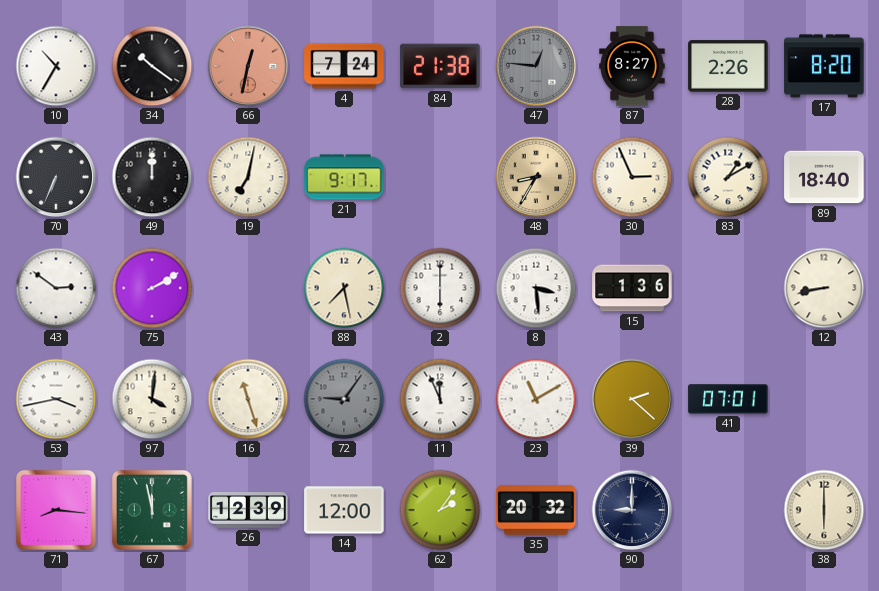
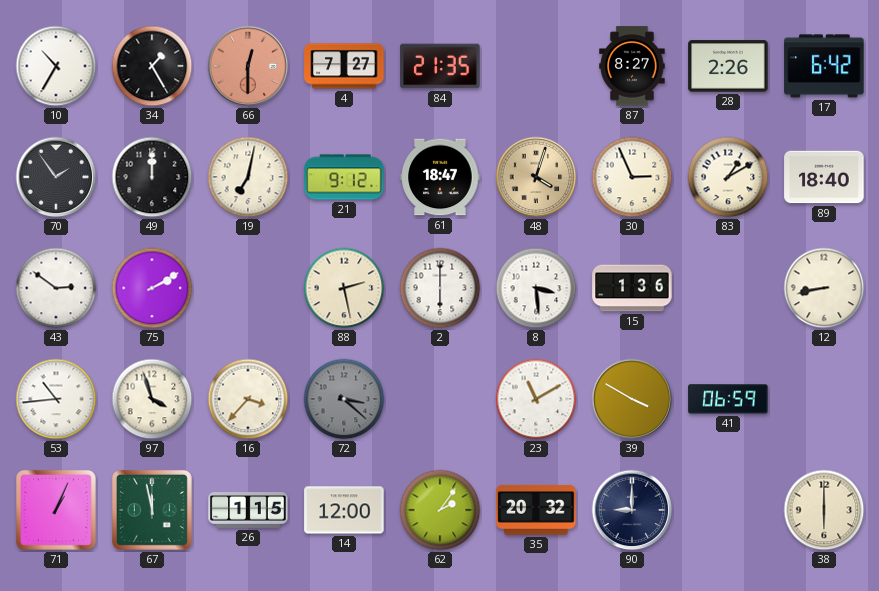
34: 10:21 -> 1:25 (152, 66)
66: 12:32 -> 12:30 (248, 66)
4: 7:24 -> 7:27 (344, 66)
84: 21:38 -> 21:35 (440, 66)
47: 12:46 -> none (536, 66)
17: 8:20 -> 6:42 (824, 66)
70: 6:34 -> 1:54 (56, 177)
21: 9:17 -> 9:12 (344, 177)
61: none -> 18:47 (440, 177)
48: 8:35 -> 4:03 (536, 177)
88: 7:28 -> 2:28 (344, 288)
53: 3:43 -> 10:44 (56, 399)
97: 4:01 -> 3:57 (152, 399)
16: 11:27 -> 3:37 (248, 399)
72: 9:06 -> 3:22 (344, 399)
11: 11:56 -> none (440, 399)
39: 2:22 -> 3:50 (632, 399)
41: 07:01 -> 06:59 (728, 399)
71: 8:16 -> 1:04 (56, 510)
26: 12:39 -> 1:15 (248, 510)
